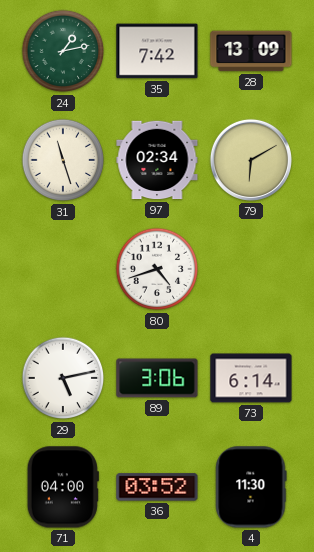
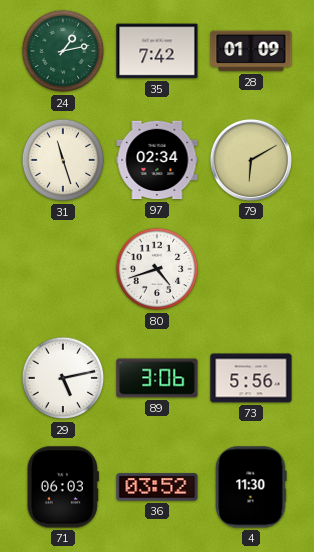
28: 13:09 -> 01:09 (251, 51)
73: 6:14 -> 5:56 (251, 378)
71: 04:00 -> 06:03 (63, 487)
